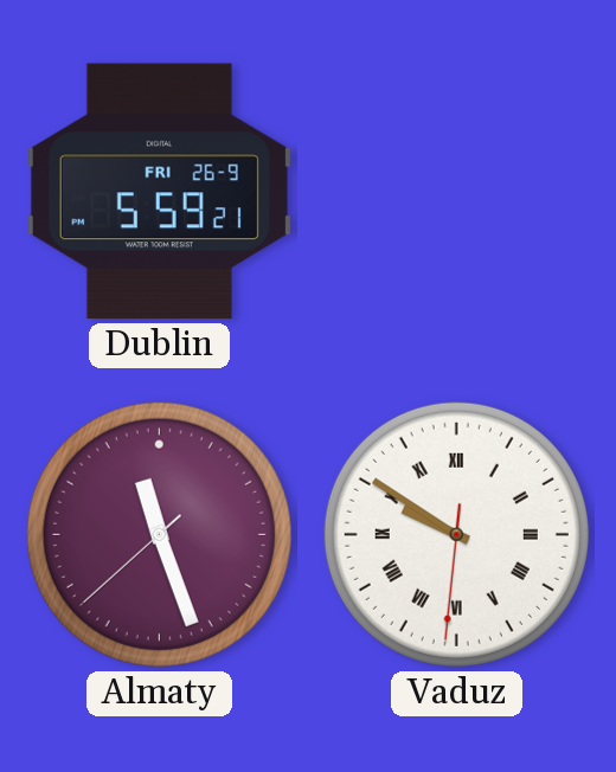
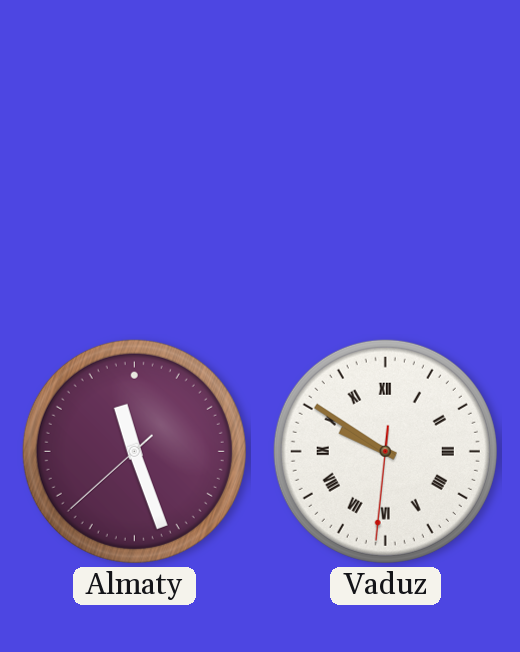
Dublin: 5:59 -> none (159, 192)
